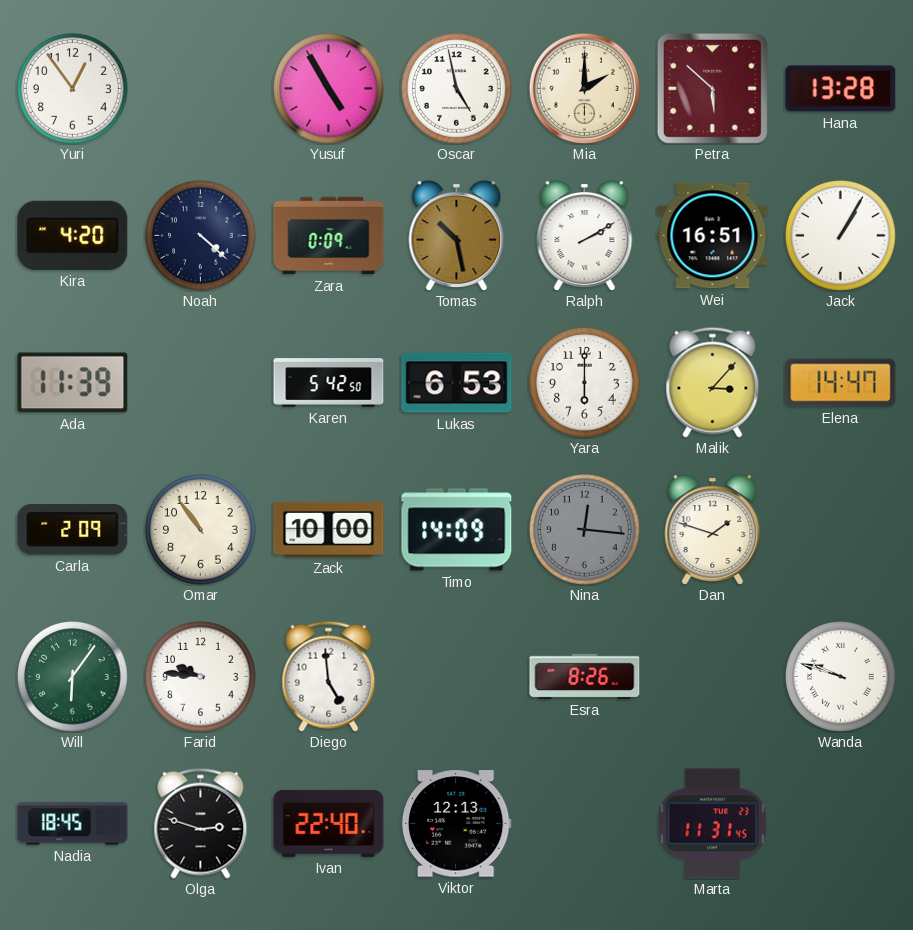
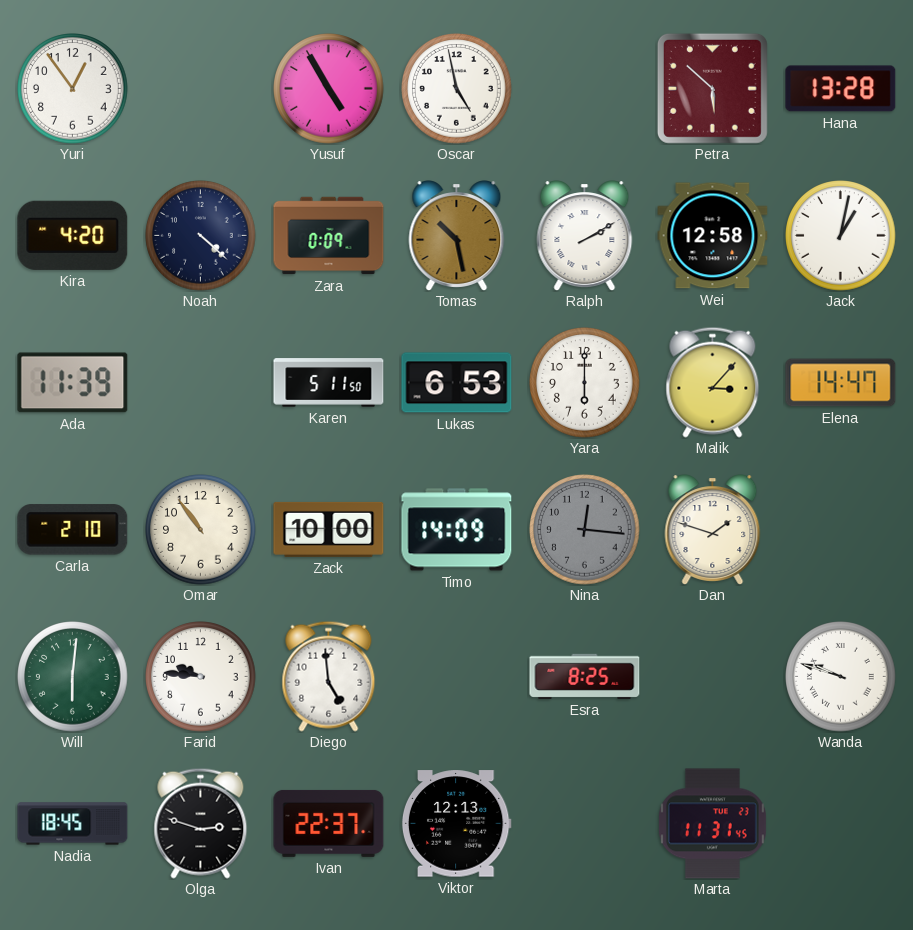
Mia: 2:00 -> none (584, 88)
Wei: 16:51 -> 12:58 (713, 236)
Jack: 1:05 -> 1:02 (841, 236)
Karen: 5:42 -> 5:11 (329, 383)
Carla: 2:09 -> 2:10 (73, 530)
Will: 6:06 -> 6:01 (73, 677)
Esra: 8:26 -> 8:25 (585, 676)
Ivan: 22:40 -> 22:37 (329, 823)
